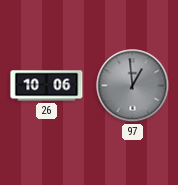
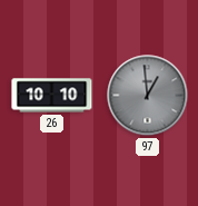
26: 10:06 -> 10:10 (52, 96)
